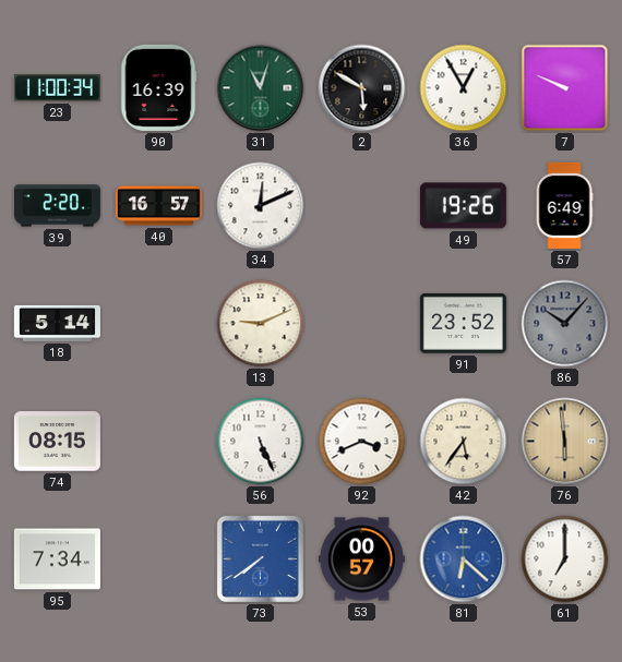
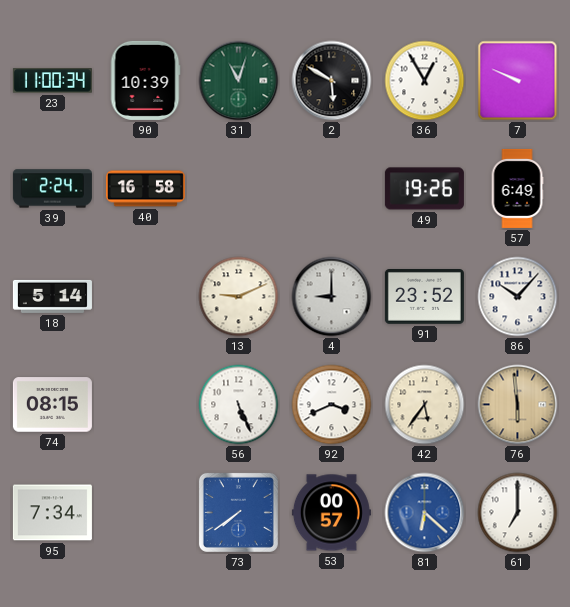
90: 16:39 -> 10:39 (145, 80)
39: 2:20 -> 2:24 (52, 189)
40: 16:57 -> 16:58 (145, 189)
34: 12:11 -> none (261, 206)
4: none -> 9:00 (332, 297)
86 dial: grey -> white (518, 297)
